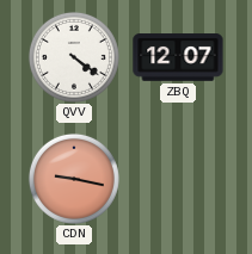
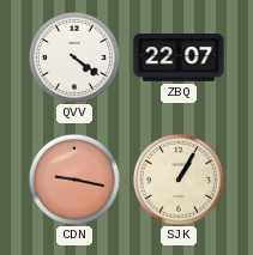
ZBQ: 12:07 -> 22:07 (179, 57)
SJK: none -> 1:05 (179, 180)
